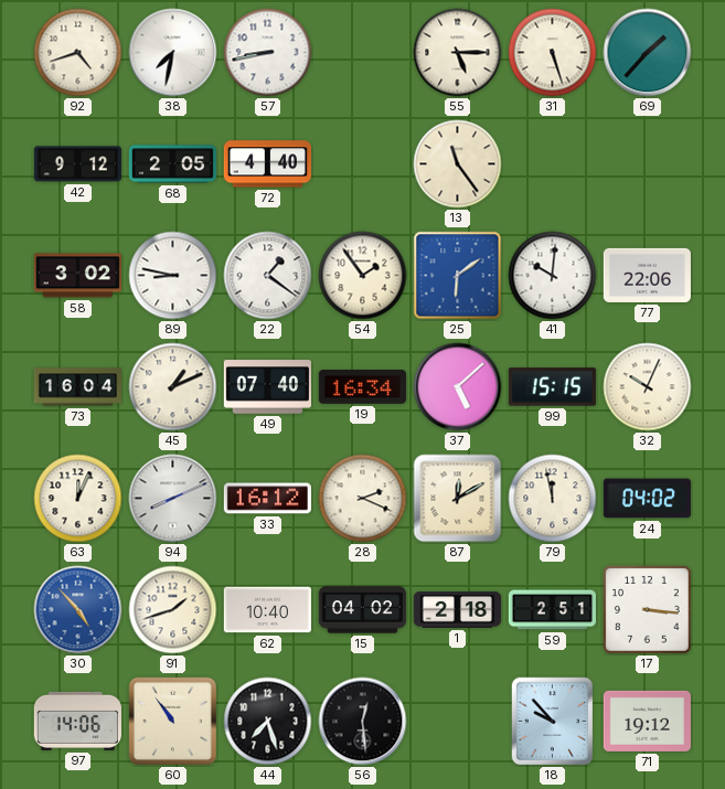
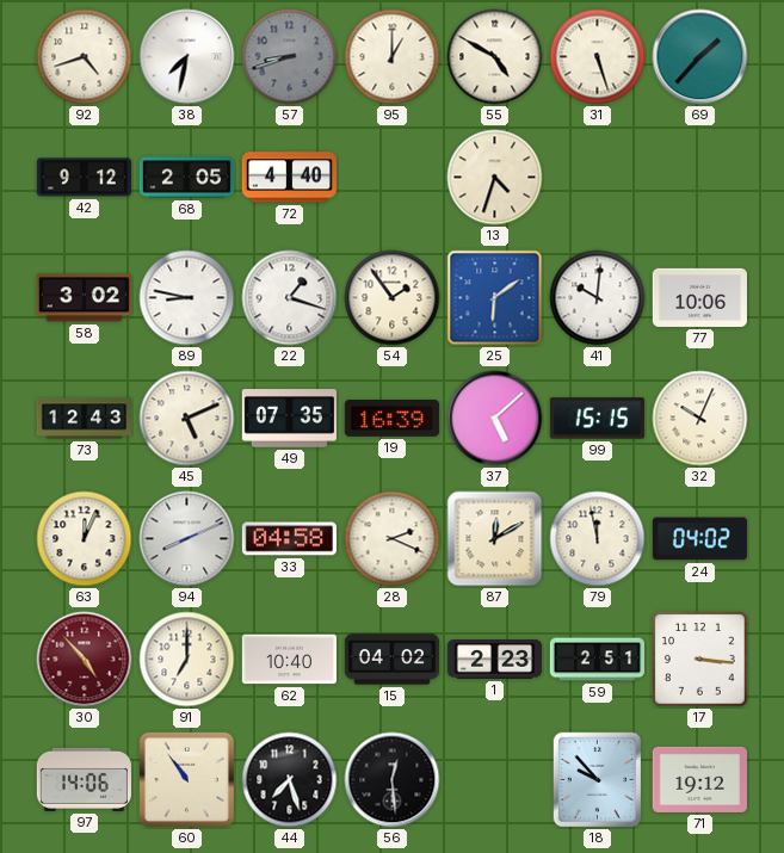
57: 8:43 -> 8:42 (290, 57)
57 dial: white -> grey (290, 57)
95: none -> 1:00 (393, 57)
55: 5:15 -> 4:50 (495, 57)
13: 11:24 -> 4:33 (495, 178)
22: 1:21 -> 1:18 (290, 298)
77: 22:06 -> 10:06 (699, 297)
73: 16:04 -> 12:43 (84, 419)
45: 1:11 -> 5:11 (187, 419)
49: 07:40 -> 07:35 (289, 419)
19: 16:34 -> 16:39 (391, 419)
33: 16:12 -> 04:58 (289, 539)
30 dial: blue -> burgundy (85, 660)
91: 1:42 -> 7:00 (187, 660)
1: 2:18 -> 2:23 (494, 660)
